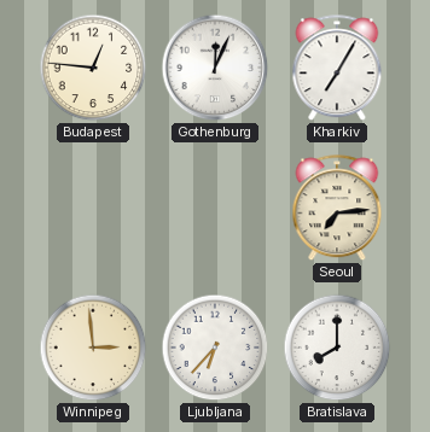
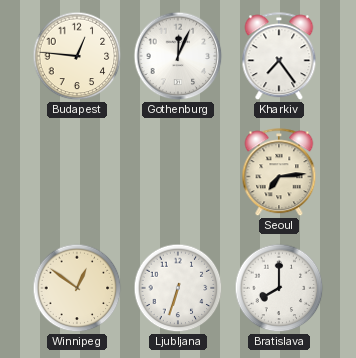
Kharkiv: 7:05 -> 7:24 (279, 57)
Winnipeg: 2:59 -> 12:51 (77, 288)
Ljubljana: 6:37 -> 6:33 (178, 288)
